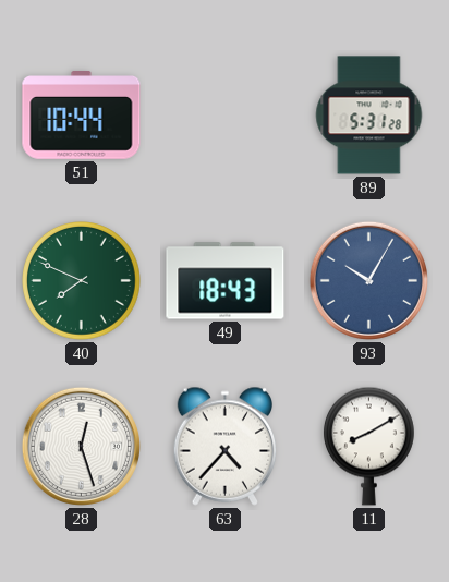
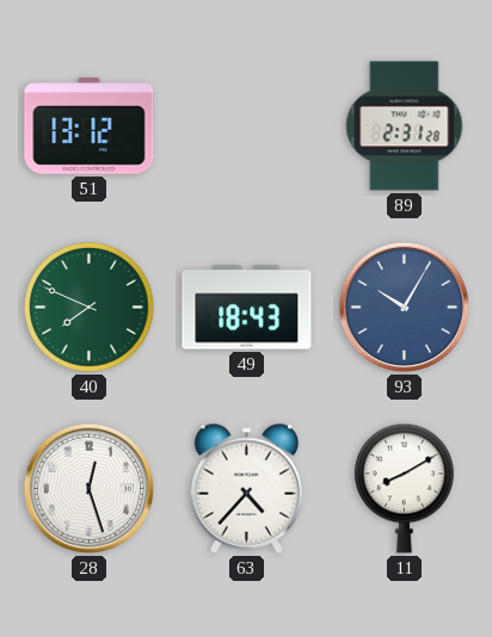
51: 10:44 -> 13:12 (90, 126)
89: 5:31 -> 2:31 (405, 126)
